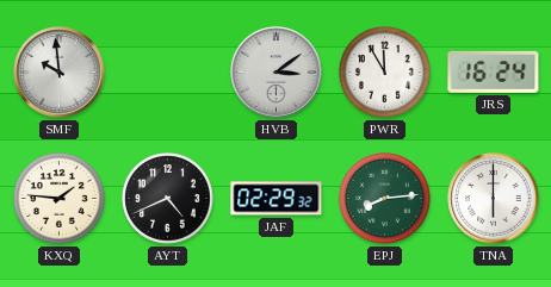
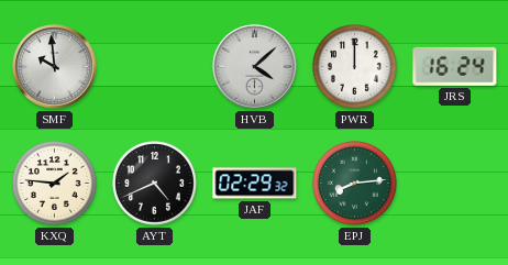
HVB: 3:09 -> 4:08 (255, 67)
PWR: 11:55 -> 12:00 (355, 67)
TNA: 6:00 -> none (494, 199)
